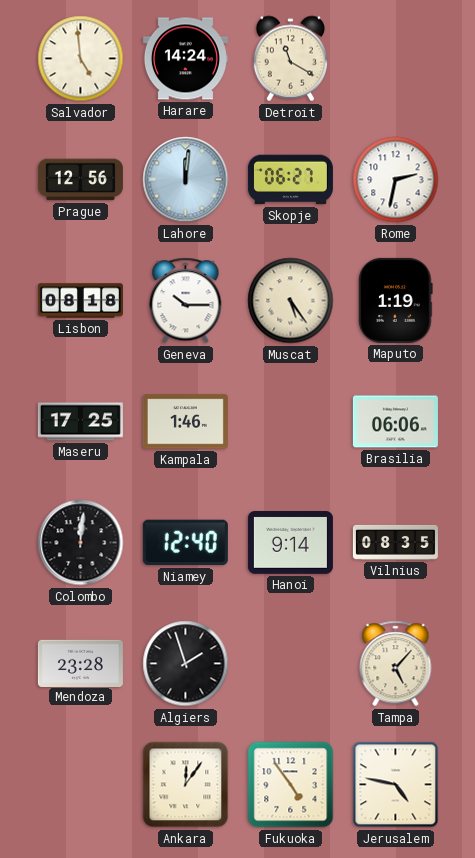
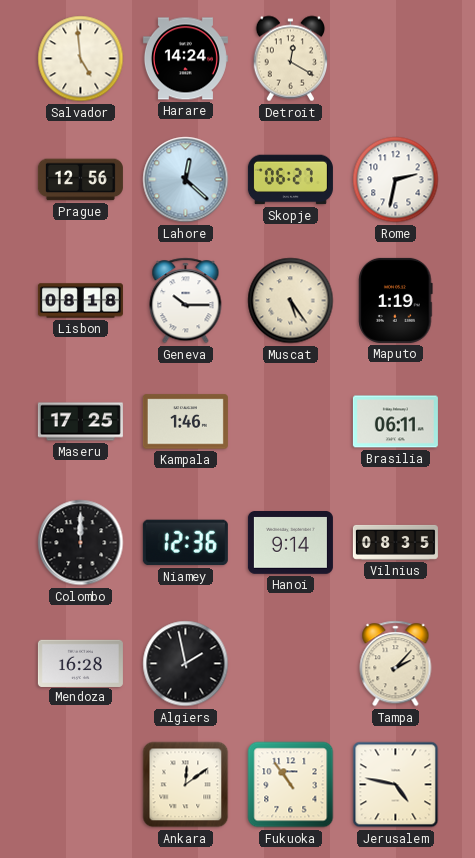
Detroit: 11:20 -> 12:20 (290, 59)
Lahore: 12:01 -> 12:22 (186, 180)
Brasilia: 06:06 -> 06:11 (395, 422)
Colombo: 12:01 -> 12:00 (81, 543)
Niamey: 12:40 -> 12:36 (185, 543)
Mendoza: 23:28 -> 16:28 (80, 663)
Algiers: 1:57 -> 1:58 (186, 664)
Tampa: 5:07 -> 2:07 (396, 664)
Ankara: 12:06 -> 12:09 (186, 785)
Fukuoka: 4:54 -> 10:54 (291, 785)
